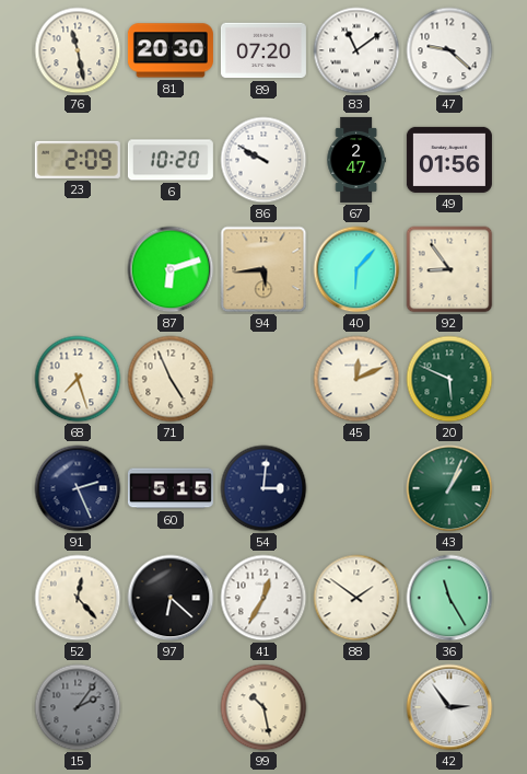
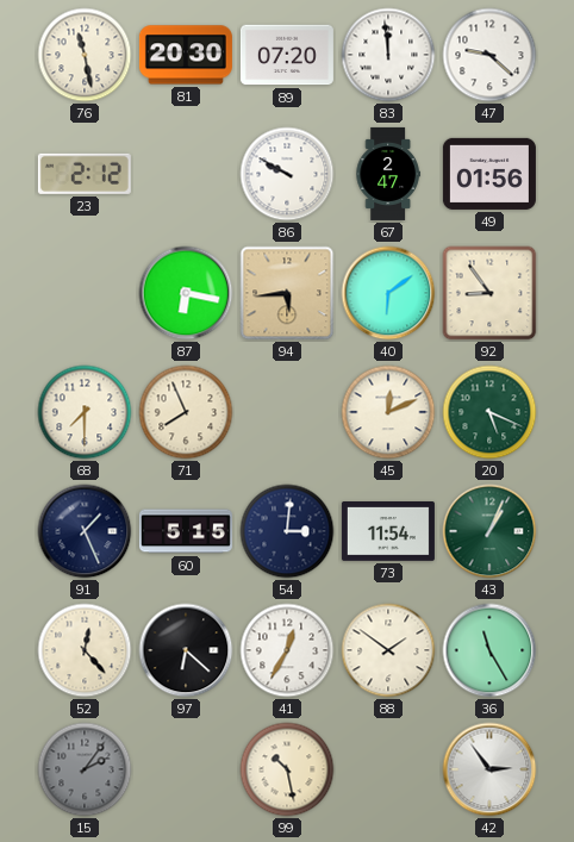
83: 11:09 -> 11:59 (388, 55)
23: 2:09 -> 2:12 (85, 174)
6: 10:20 -> none (171, 160)
87: 6:12 -> 6:17 (186, 293)
40: 6:07 -> 6:09 (388, 293)
68: 7:27 -> 7:30 (85, 412)
71: 4:56 -> 7:56 (186, 412)
20: 5:49 -> 5:19 (489, 412)
91: 2:26 -> 1:26 (85, 531)
73: none -> 11:54 (388, 532)
